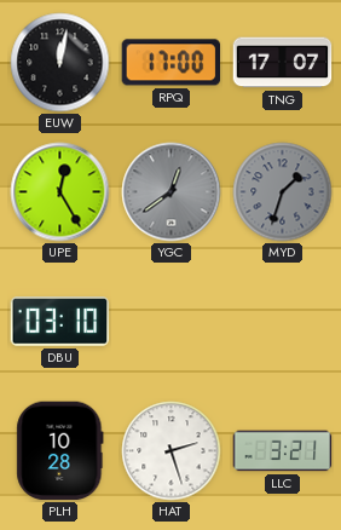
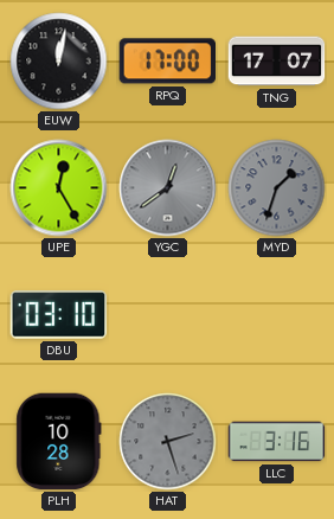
HAT dial: white -> grey (168, 442)
LLC: 3:21 -> 3:16 (277, 442)
